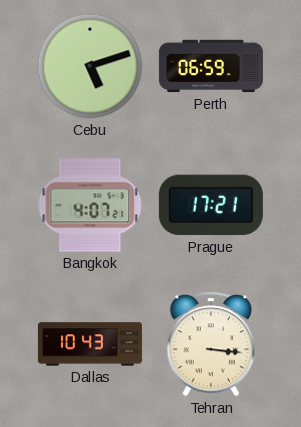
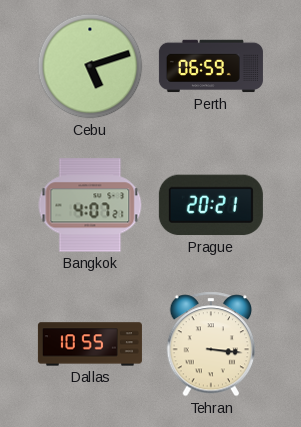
Prague: 17:21 -> 20:21 (211, 205)
Dallas: 10:43 -> 10:55 (90, 344)
